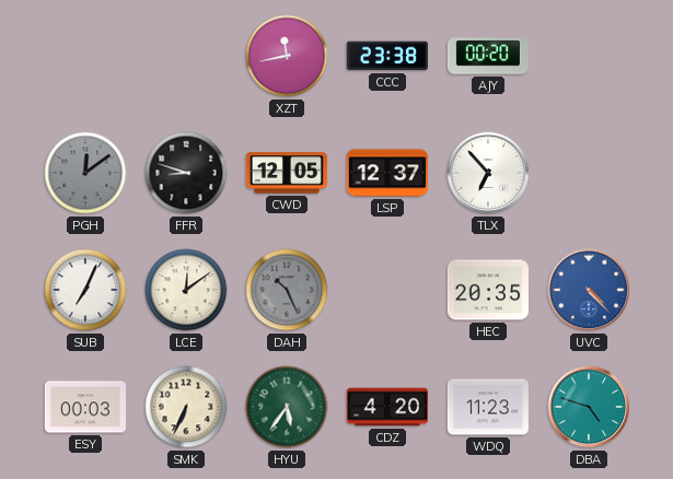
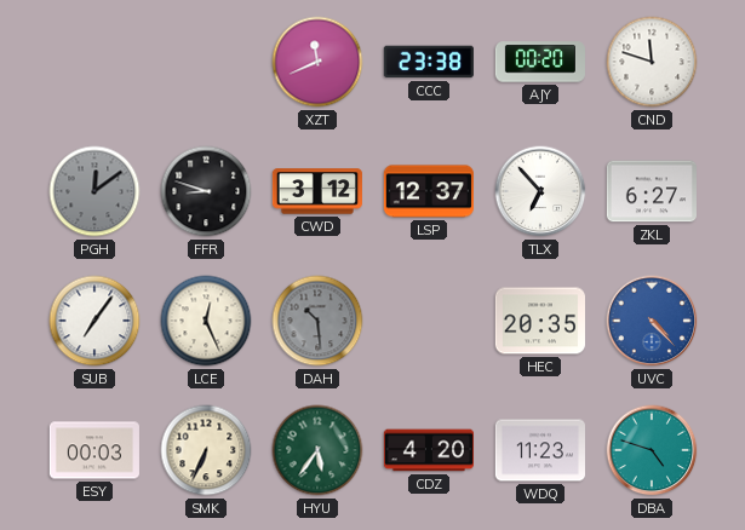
XZT: 11:43 -> 11:41 (317, 62)
CND: none -> 11:48 (652, 62)
CWD: 12:05 -> 3:12 (316, 191)
ZKL: none -> 6:27 (652, 191)
SUB: 7:04 -> 7:06 (94, 321)
LCE: 12:09 -> 12:26 (206, 321)
DAH: 10:26 -> 10:29 (317, 321)
